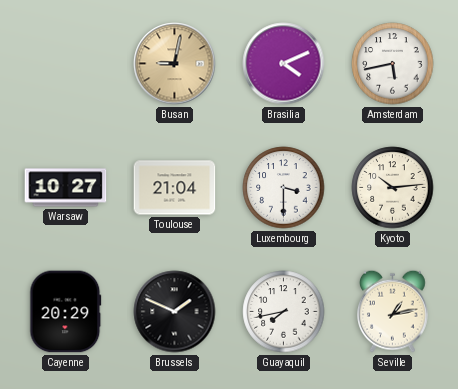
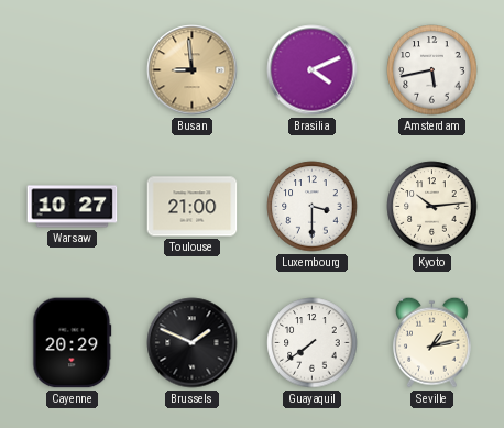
Busan: 9:02 -> 8:59 (193, 70)
Toulouse: 21:04 -> 21:00 (193, 207)
Guayaquil: 7:43 -> 7:39 (313, 343)
